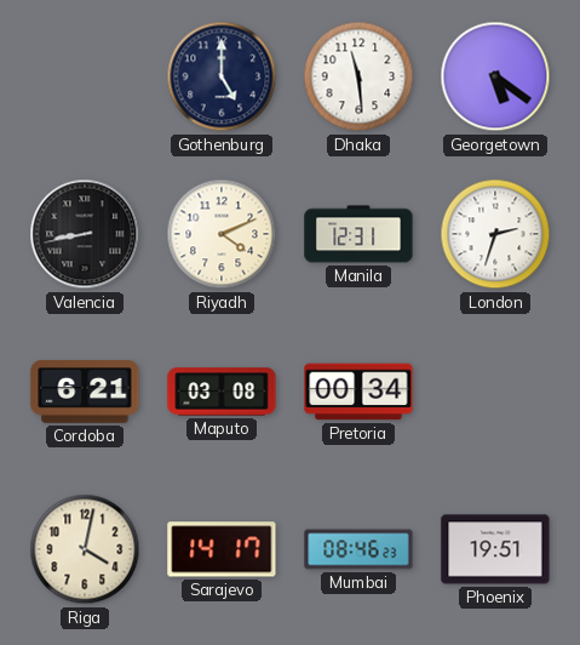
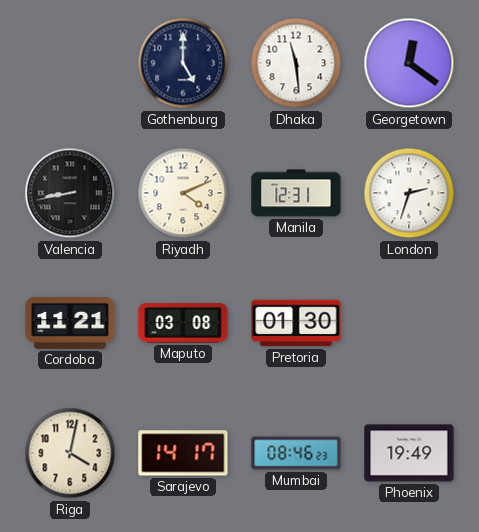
Georgetown: 5:21 -> 12:21 (409, 63)
Cordoba: 6:21 -> 11:21 (70, 324)
Pretoria: 00:34 -> 01:30 (296, 323)
Phoenix: 19:51 -> 19:49 (409, 453)
